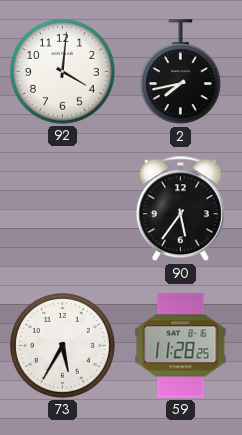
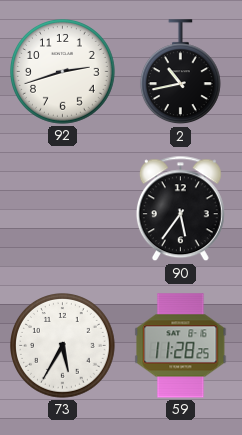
92: 4:01 -> 2:42 (63, 72)
2: 7:43 -> 10:43 (180, 72)
